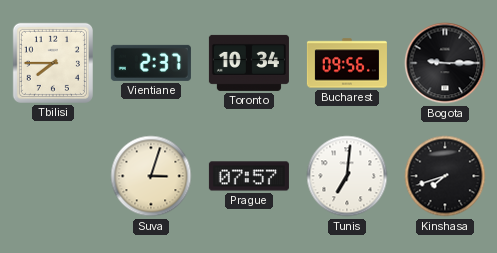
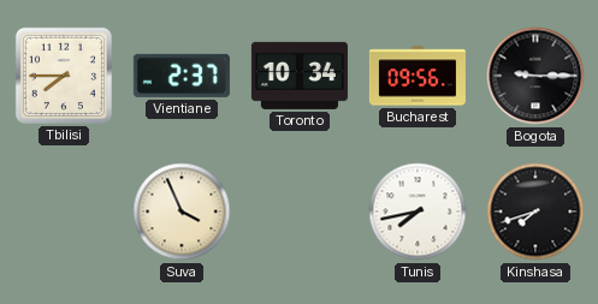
Suva: 3:03 -> 3:56 (182, 211)
Prague: 07:57 -> none (249, 176)
Tunis: 7:01 -> 7:43 (418, 211)
